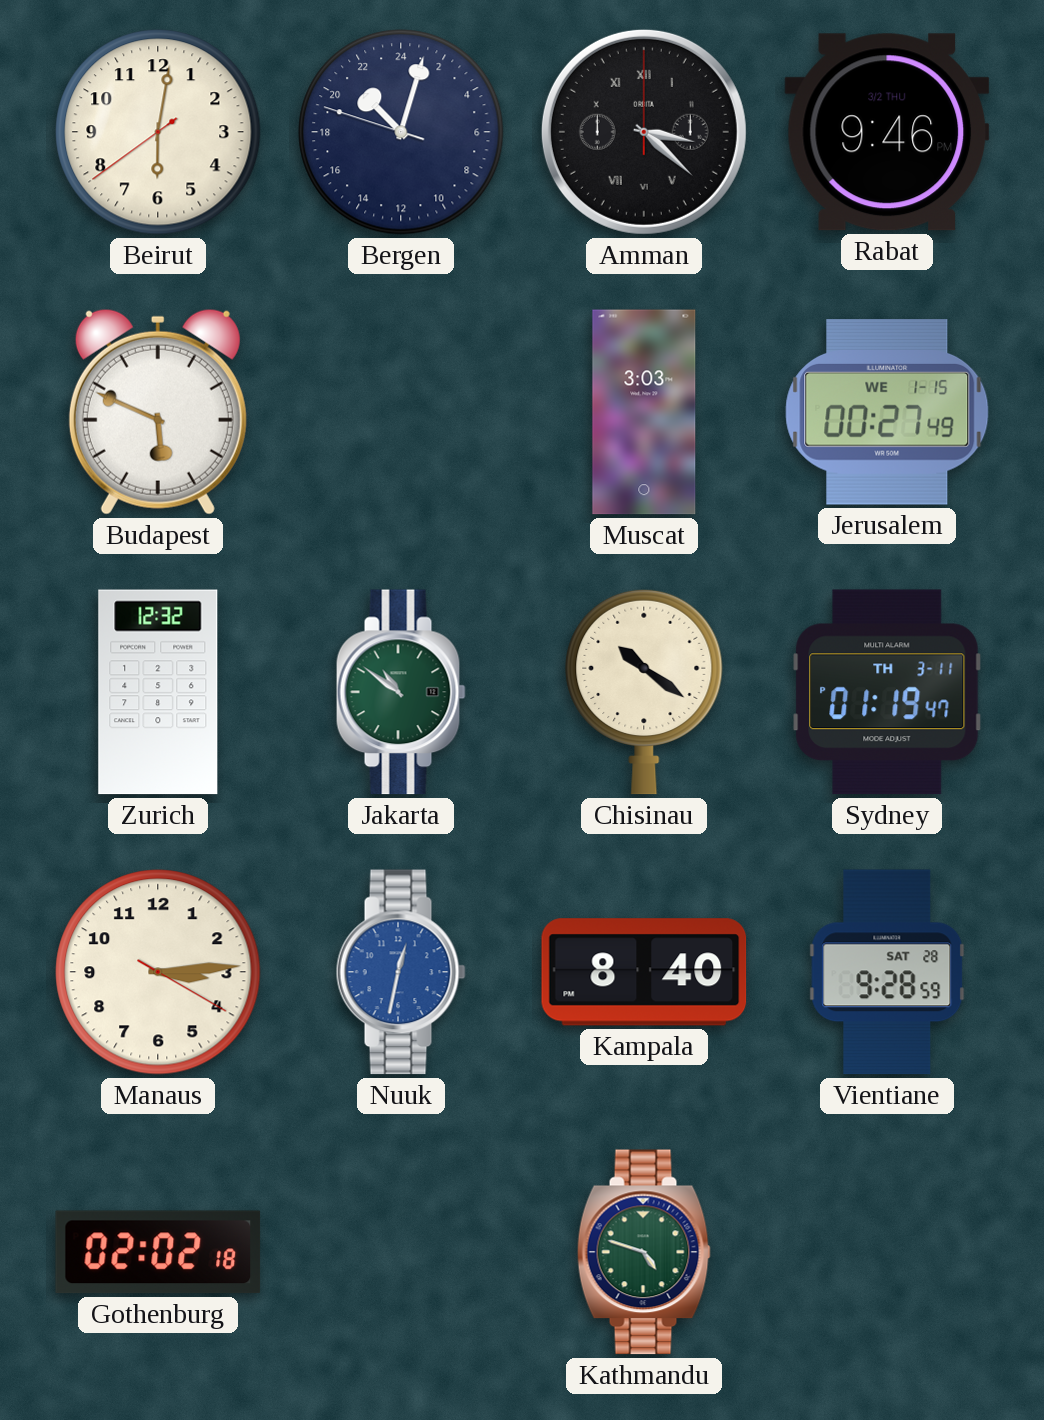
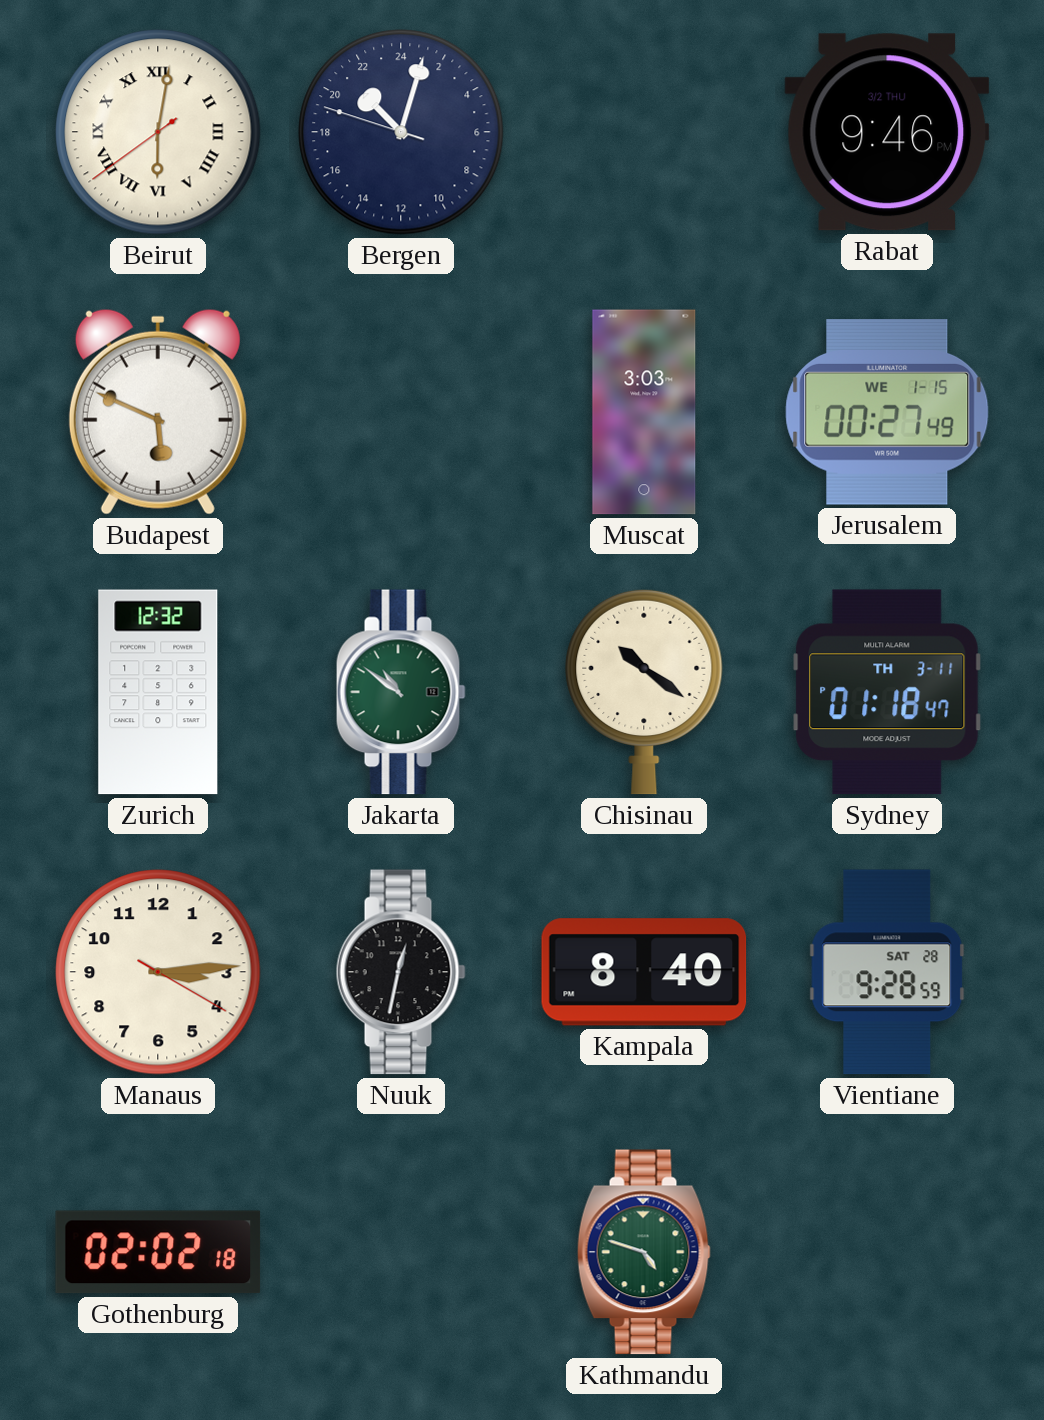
Beirut numerals: Arabic -> Roman (158, 132)
Amman: 3:22 -> none (644, 132)
Sydney: 01:19 -> 01:18 (887, 692)
Nuuk dial: blue -> black (401, 972)
